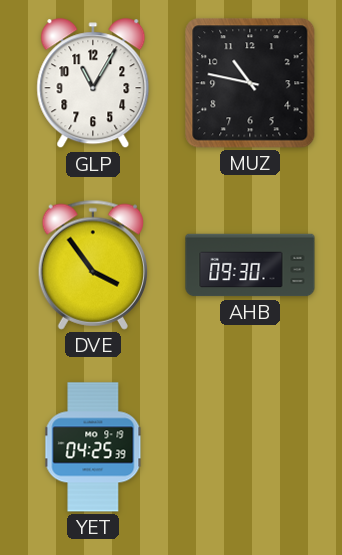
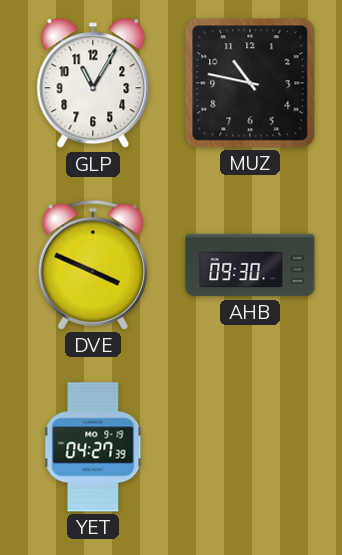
DVE: 3:54 -> 3:49 (92, 265)
YET: 04:25 -> 04:27 (93, 447)
